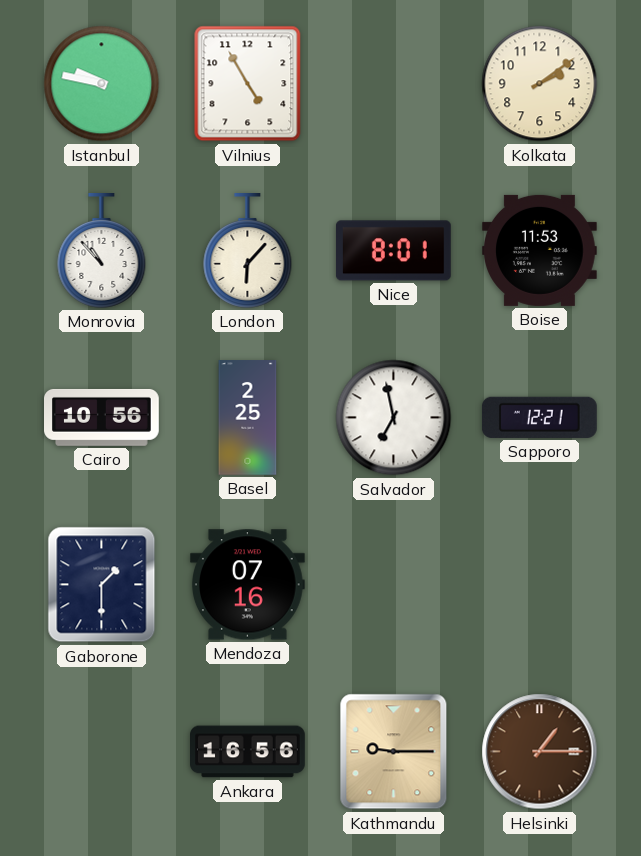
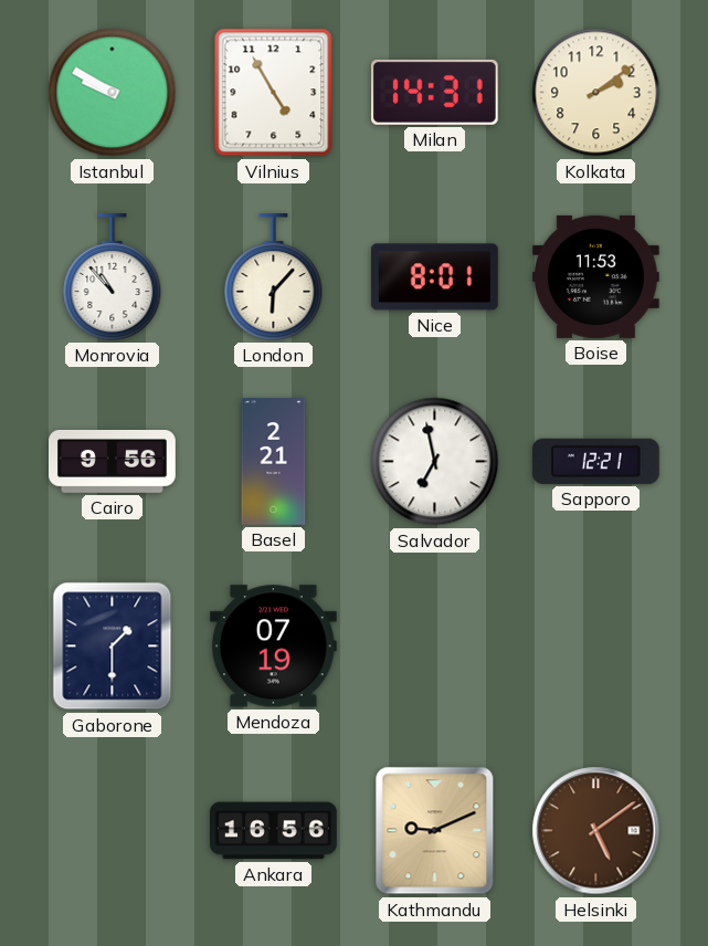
Istanbul: 9:47 -> 9:50 (113, 93)
Milan: none -> 14:31 (434, 92)
Cairo: 10:56 -> 9:56 (113, 461)
Basel: 2:25 -> 2:21 (274, 462)
Mendoza: 07:16 -> 07:19 (273, 647)
Kathmandu: 9:15 -> 9:11 (435, 831)
Helsinki: 1:15 -> 5:09 (596, 831)
